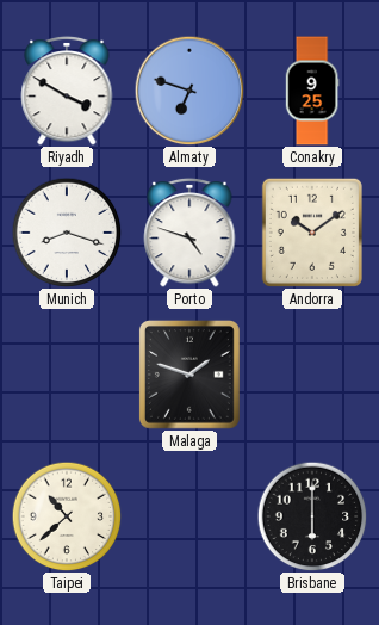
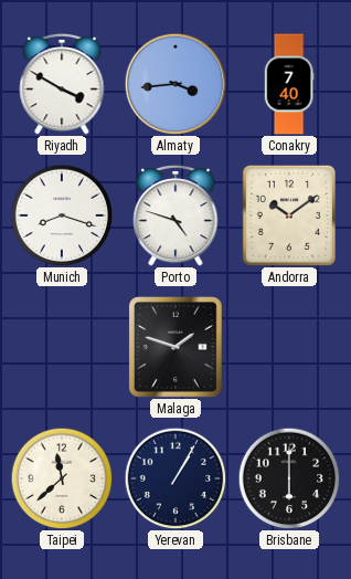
Almaty: 6:48 -> 3:44 (175, 84)
Conakry: 9:25 -> 7:40 (289, 84)
Taipei: 10:38 -> 11:38 (62, 478)
Yerevan: none -> 1:05 (175, 478)
